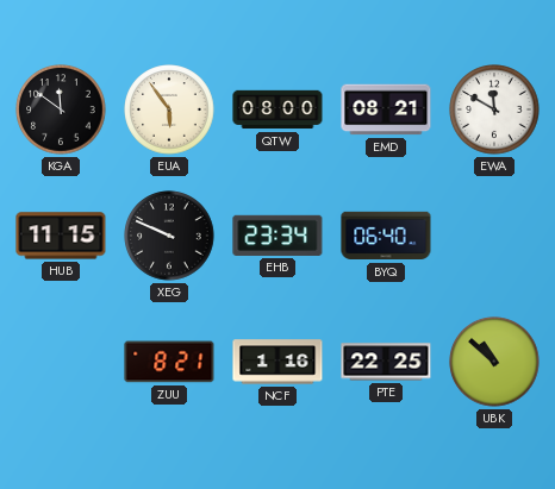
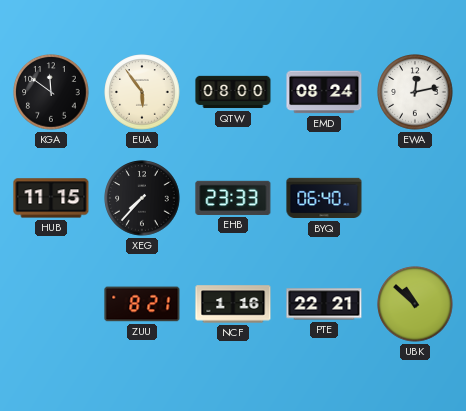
EMD: 08:21 -> 08:24 (324, 92)
EWA: 11:50 -> 12:13 (415, 92)
XEG: 9:49 -> 7:37 (142, 198)
EHB: 23:34 -> 23:33 (233, 198)
PTE: 22:25 -> 22:21 (324, 304)
